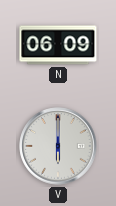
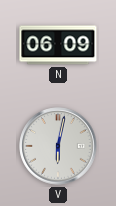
V: 6:00 -> 6:02 (58, 146)
